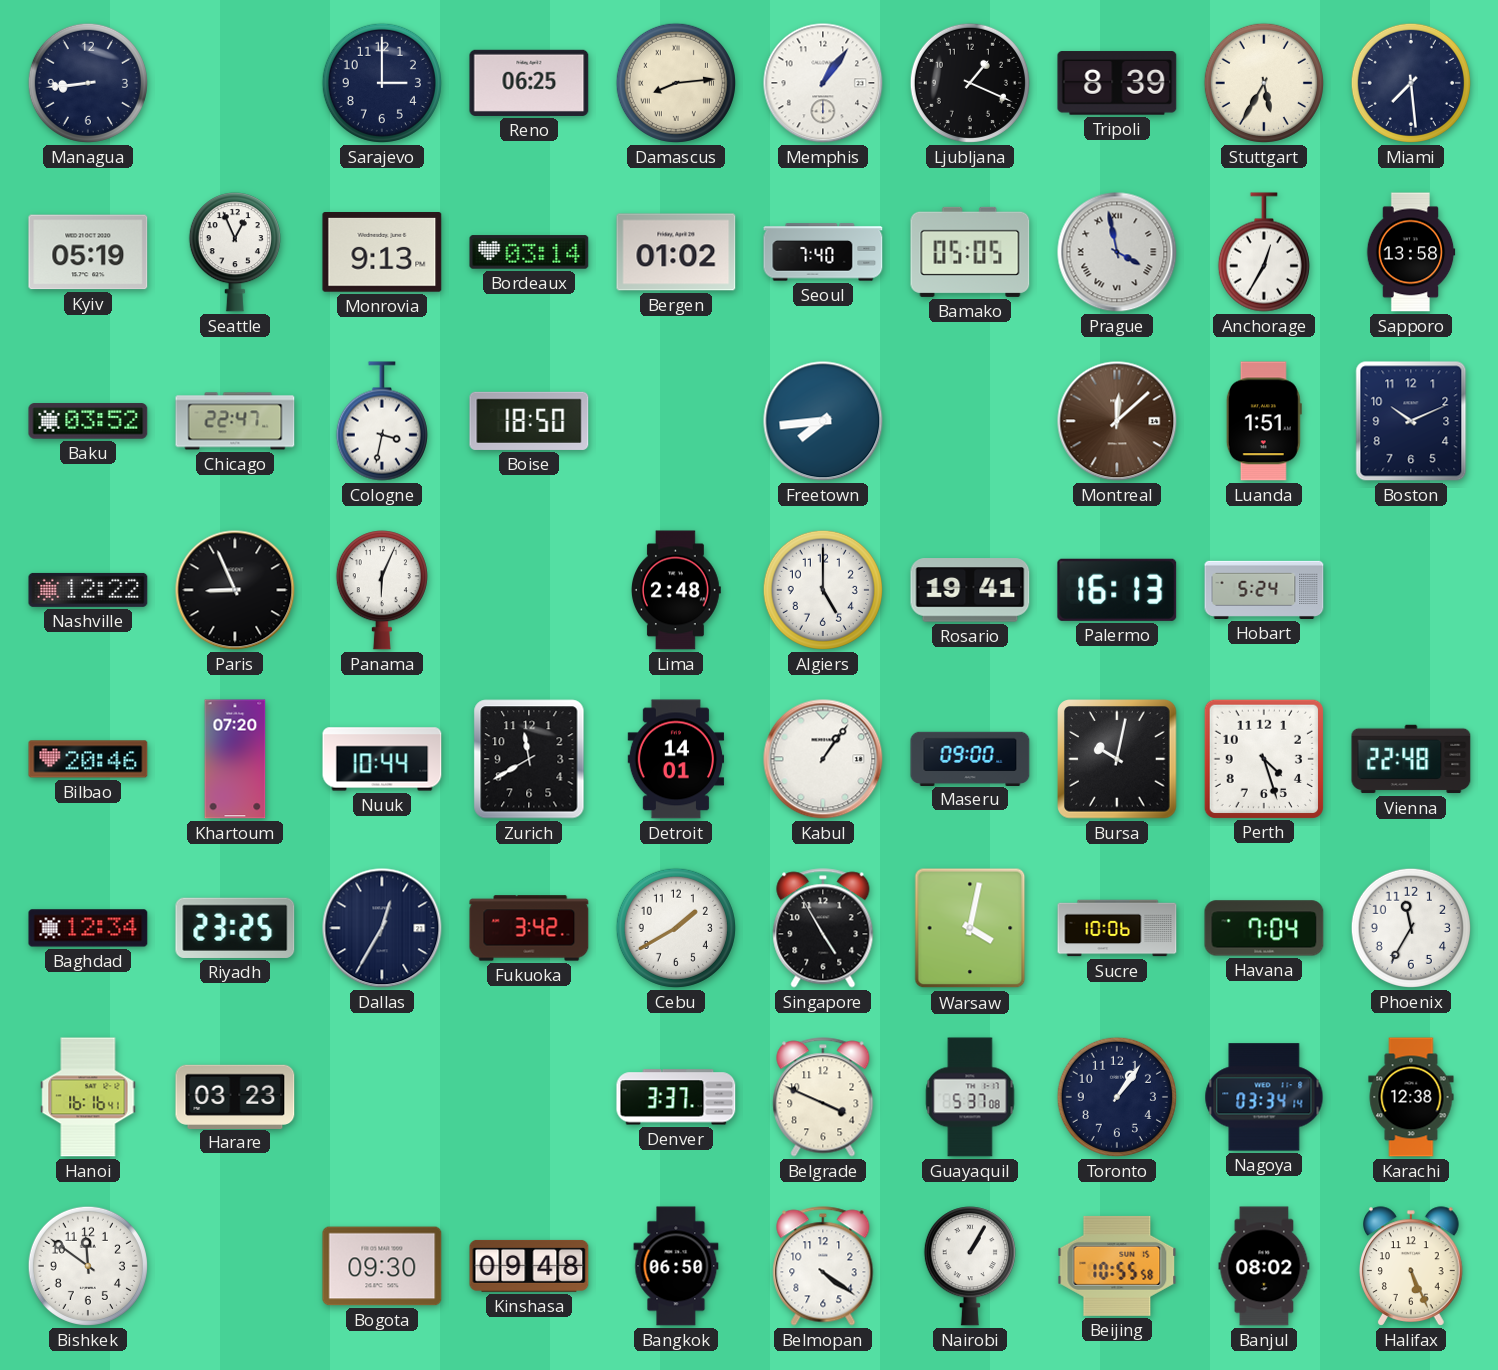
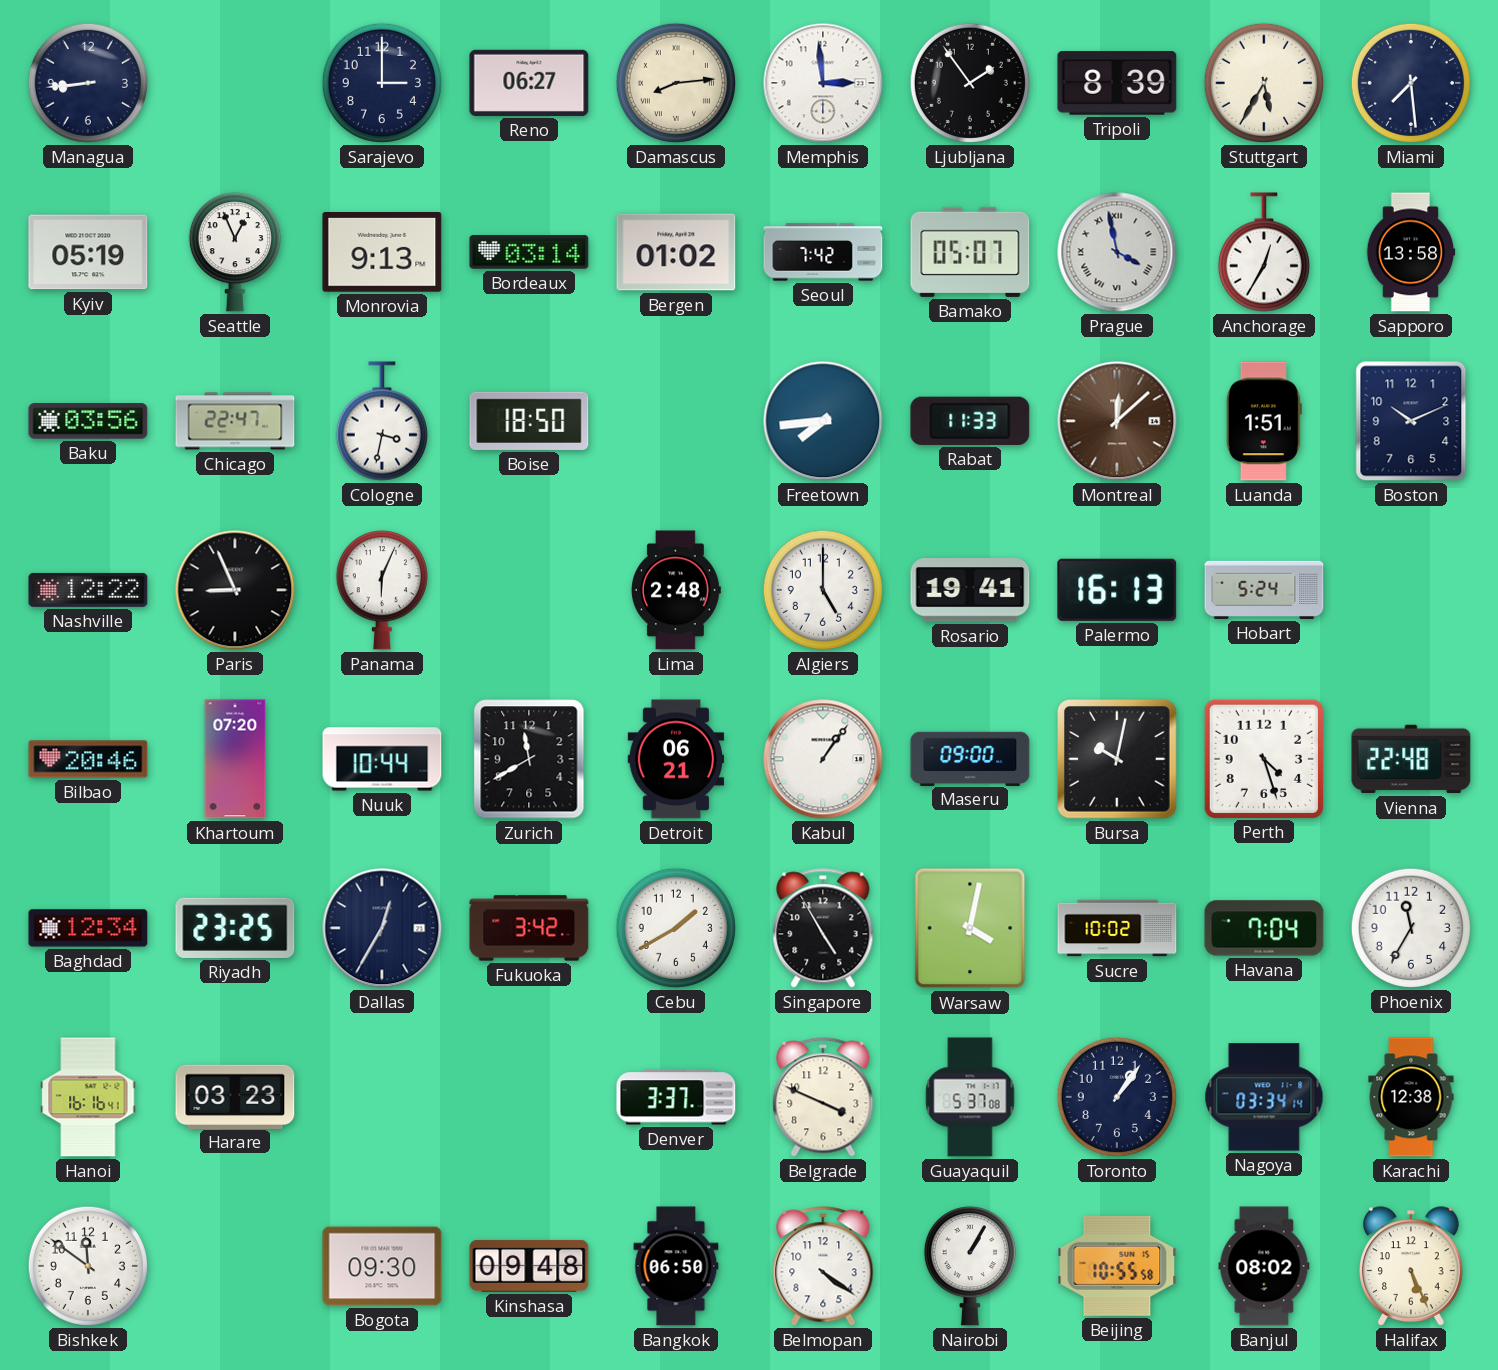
Reno: 06:25 -> 06:27 (529, 83)
Memphis: 1:06 -> 2:59 (823, 83)
Ljubljana: 1:19 -> 1:54 (970, 83)
Seoul: 7:40 -> 7:42 (823, 252)
Bamako: 05:05 -> 05:07 (970, 252)
Baku: 03:52 -> 03:56 (88, 421)
Rabat: none -> 11:33 (970, 421)
Detroit: 14:01 -> 06:21 (676, 759)
Sucre: 10:06 -> 10:02 (1117, 928)
